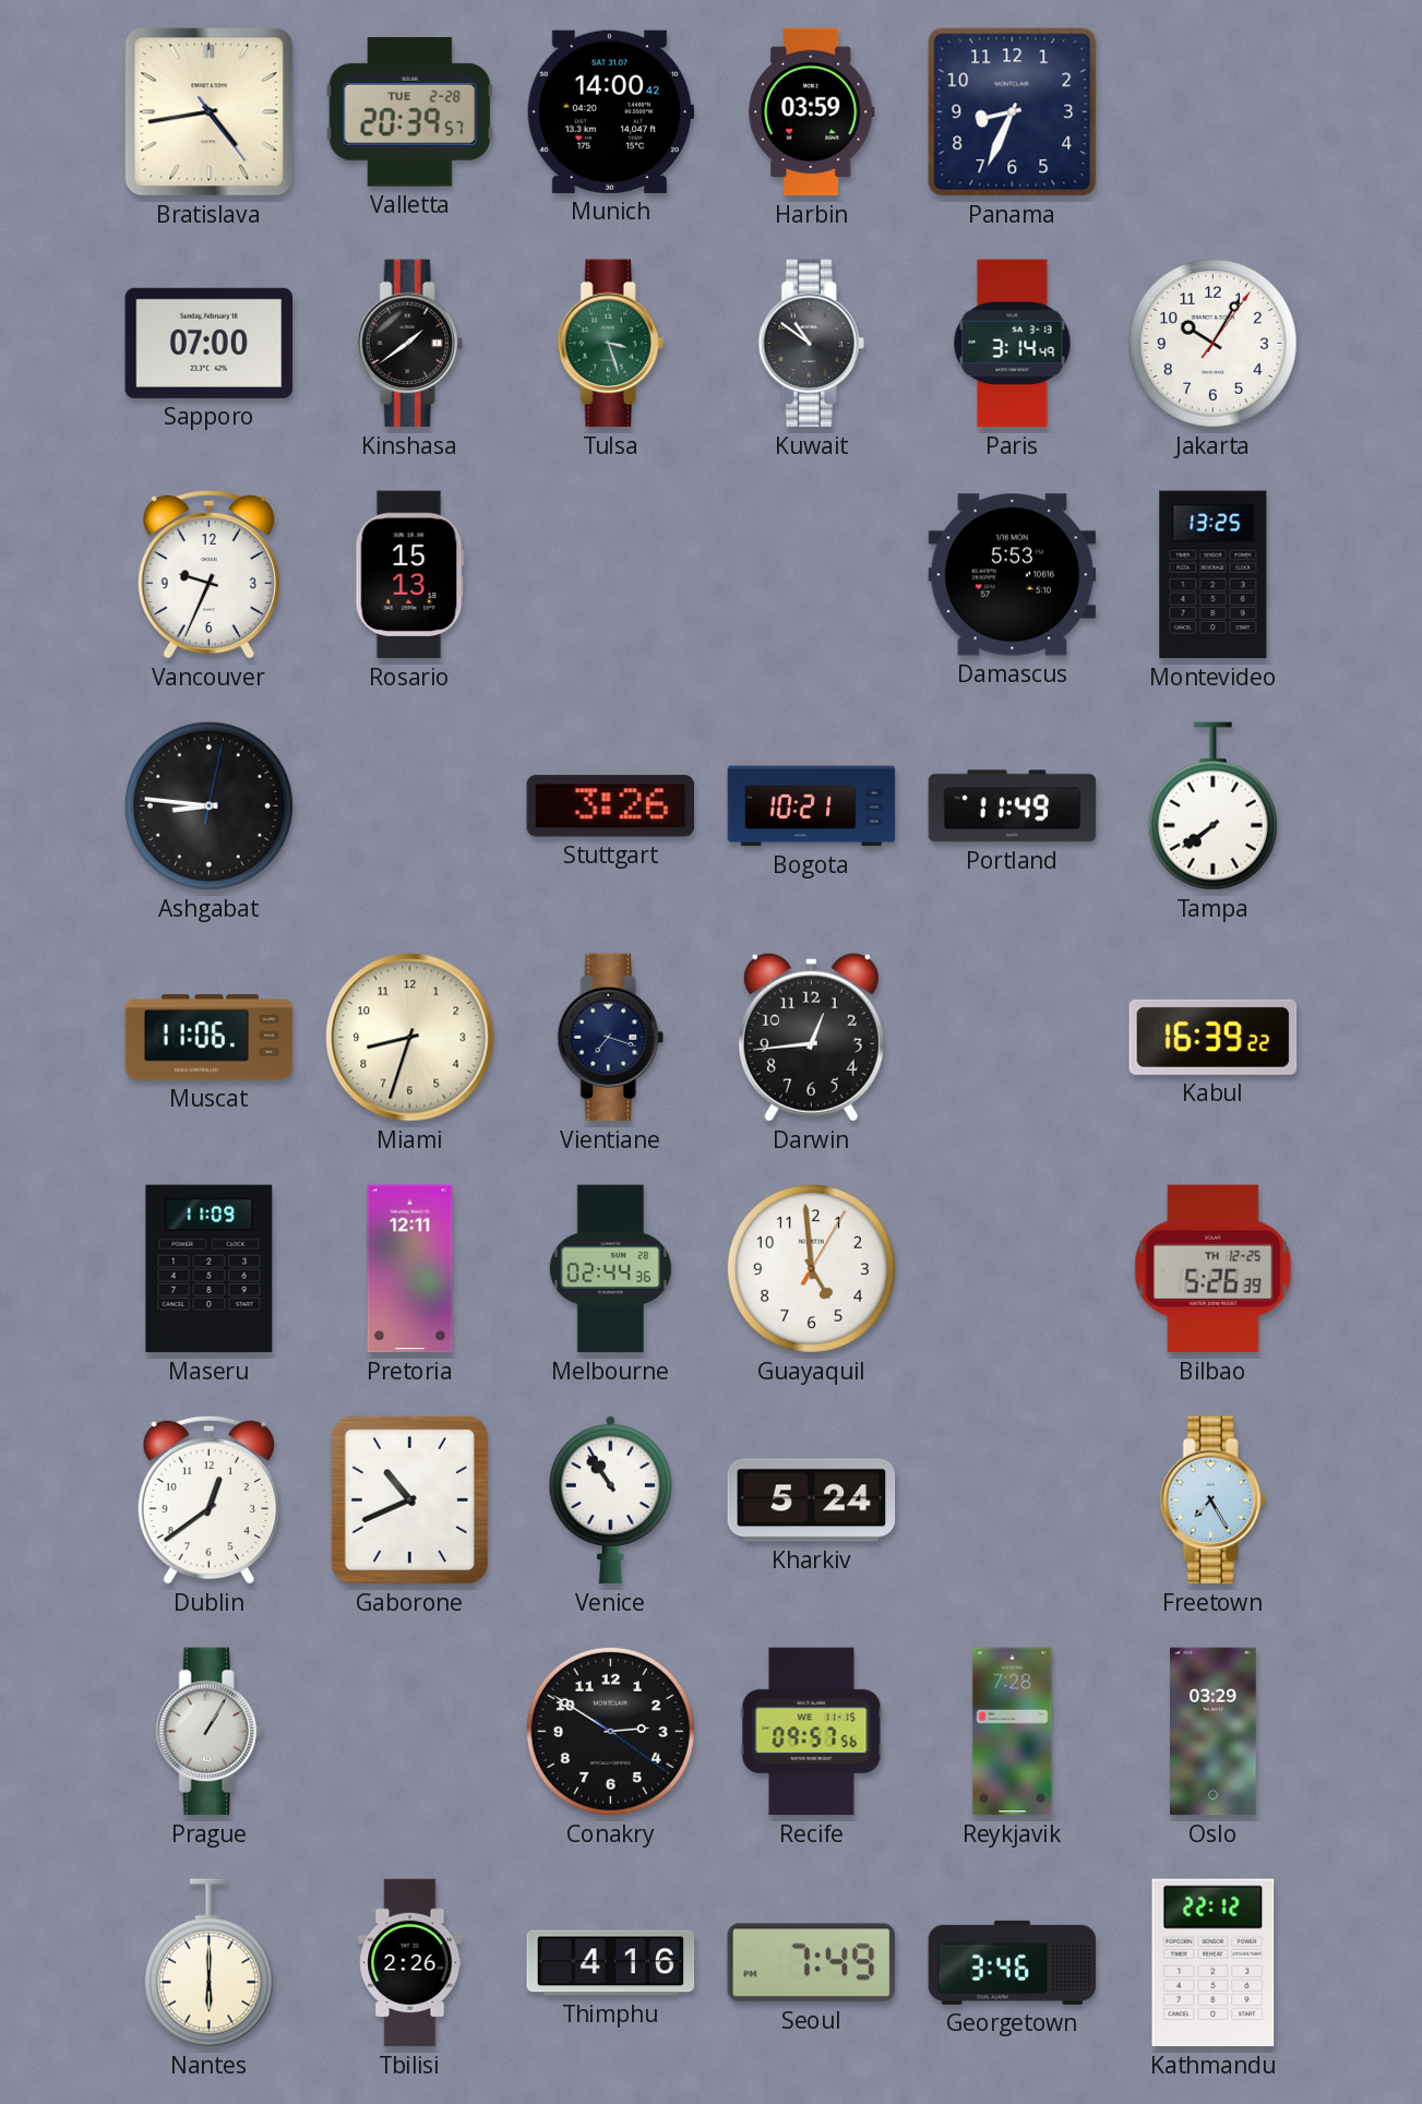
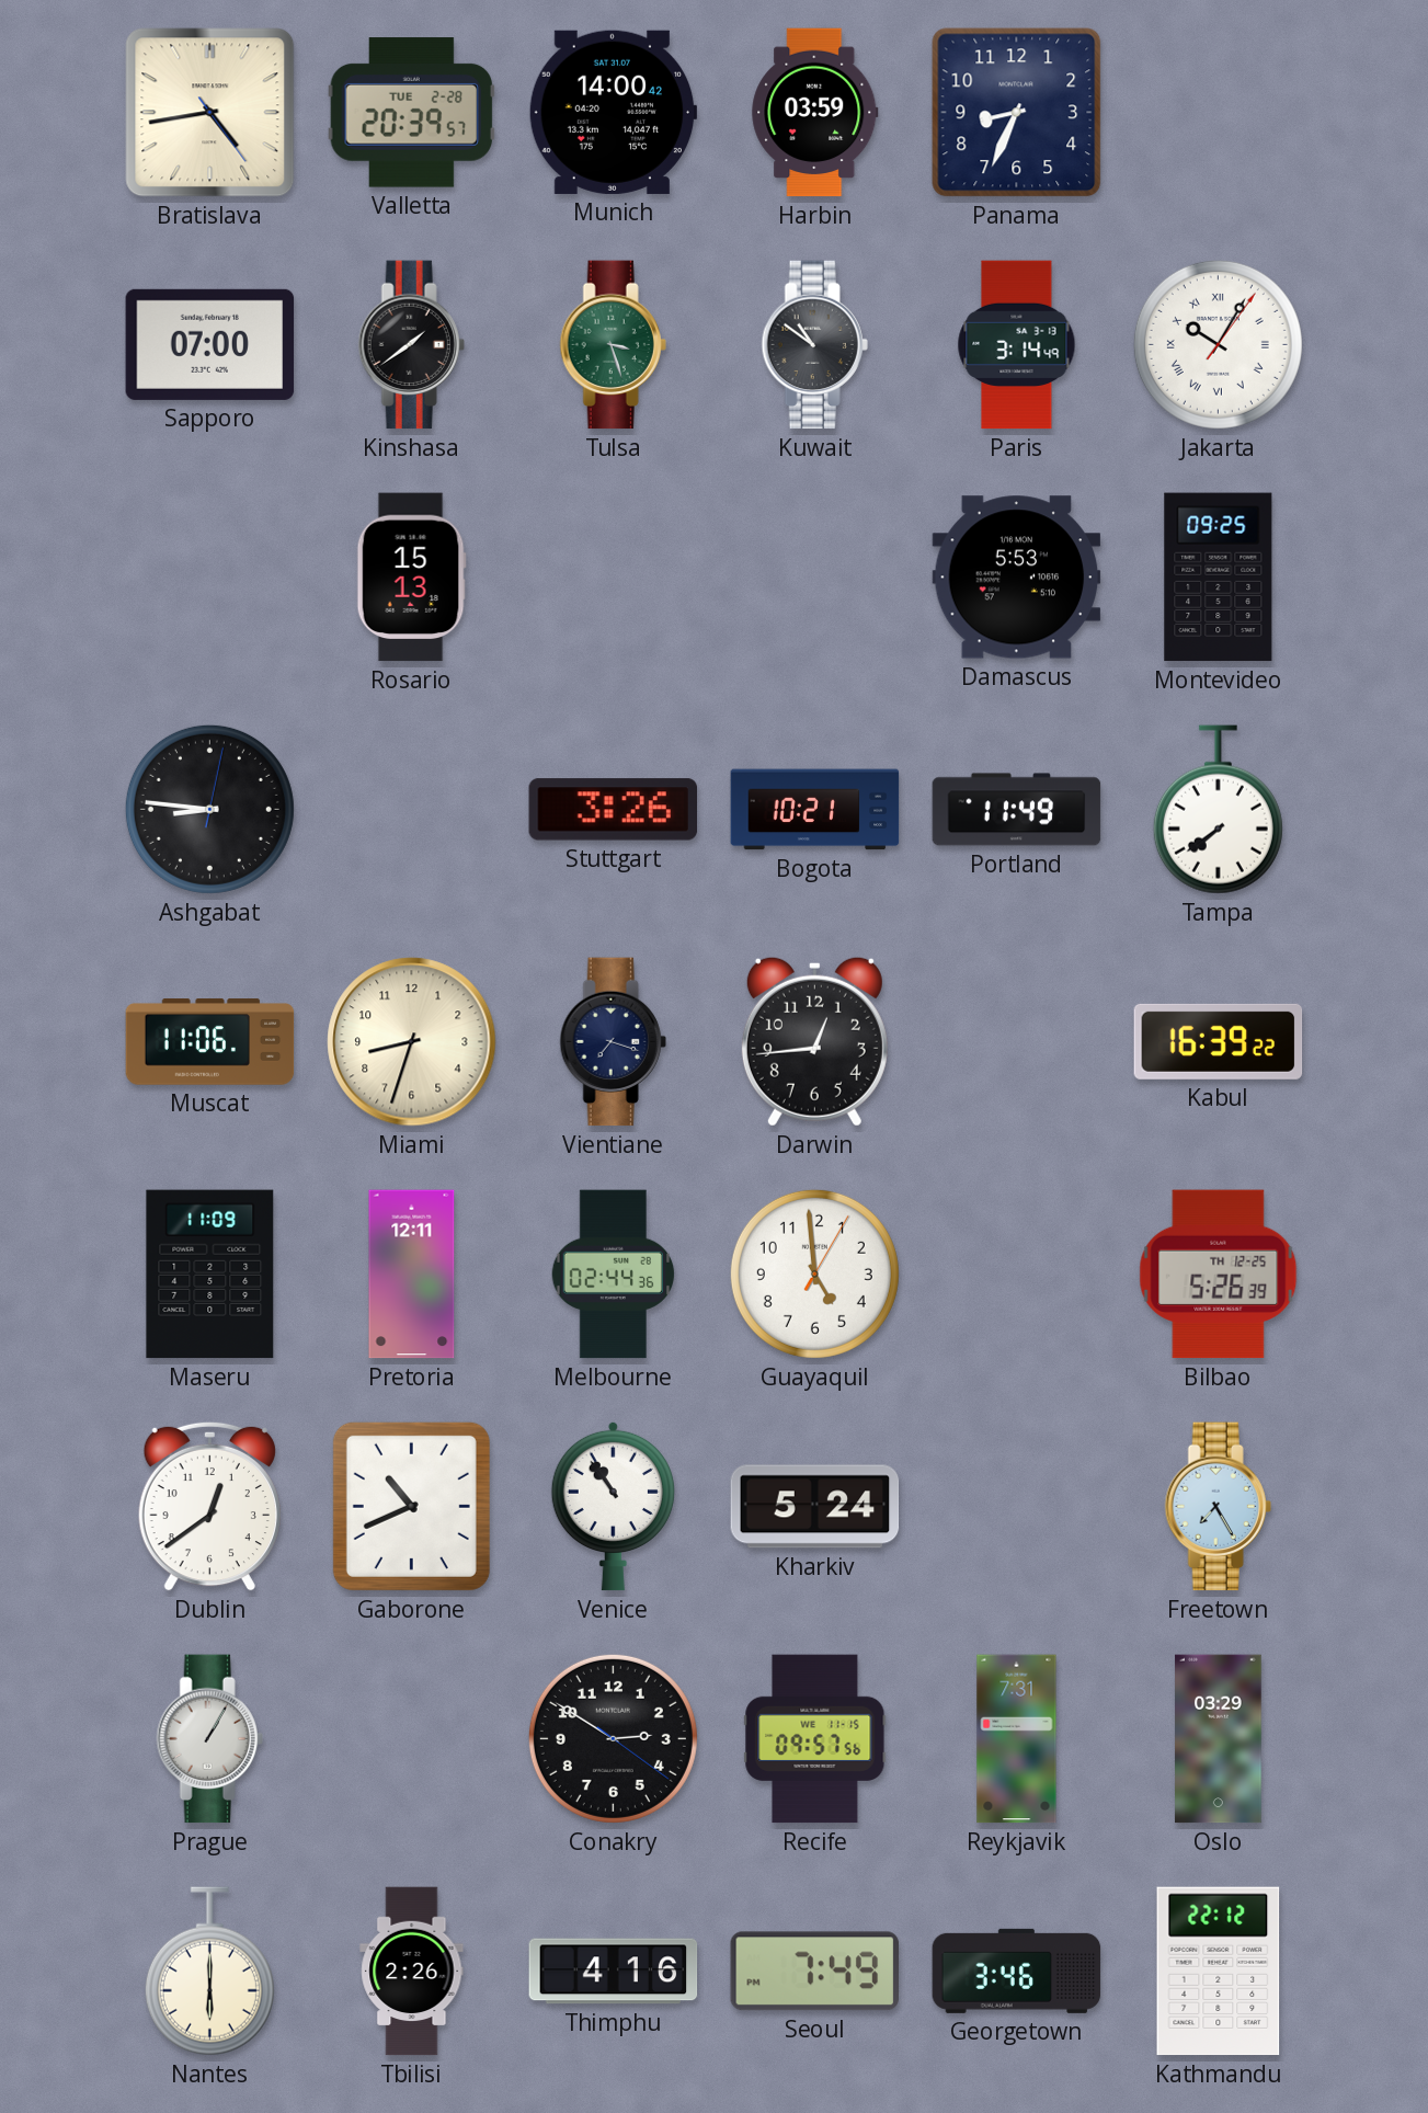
Jakarta numerals: Arabic -> Roman (1218, 344)
Vancouver: 9:34 -> none (208, 574)
Montevideo: 13:25 -> 09:25 (1219, 578)
Reykjavik: 7:28 -> 7:31 (1017, 1739)
